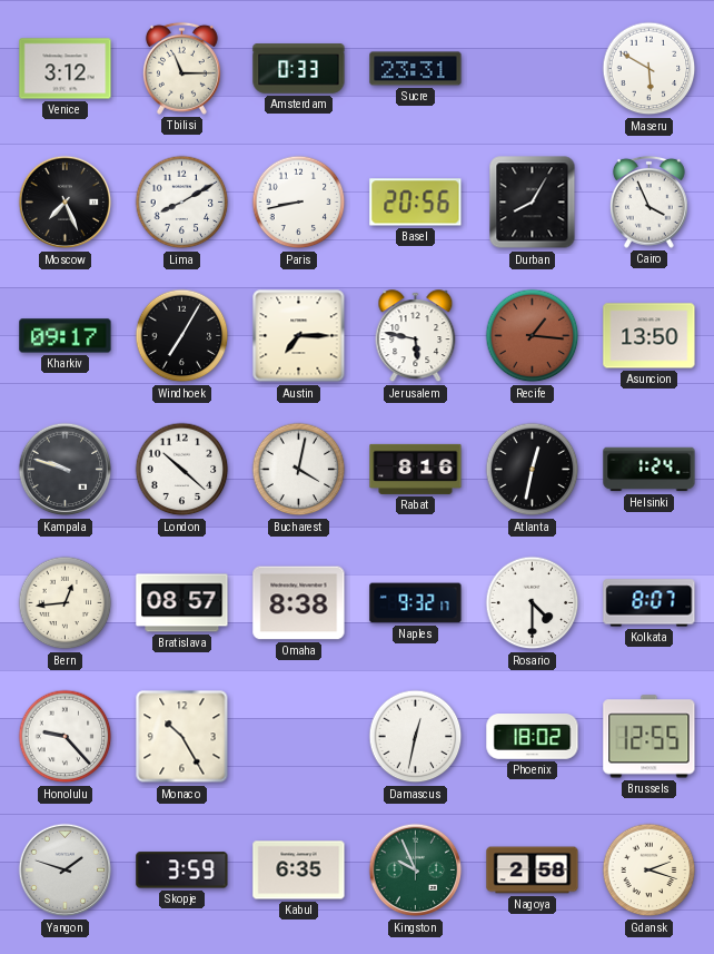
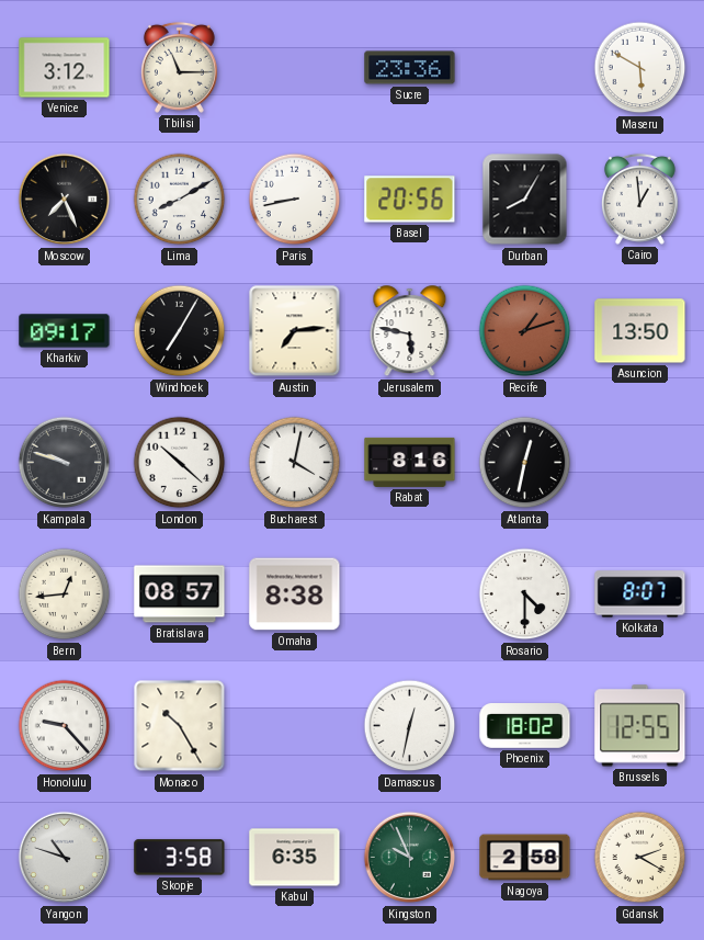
Amsterdam: 0:33 -> none (299, 69)
Sucre: 23:31 -> 23:36 (410, 68)
Cairo: 3:56 -> 12:59 (639, 199)
Austin: 7:15 -> 7:14 (295, 331)
Recife: 1:16 -> 1:12 (525, 331)
Helsinki: 1:24 -> none (649, 470)
Naples: 9:32 -> none (416, 603)
Yangon: 1:48 -> 10:48 (65, 858)
Skopje: 3:59 -> 3:58 (180, 858)
Gdansk: 2:18 -> 2:20 (640, 858)
